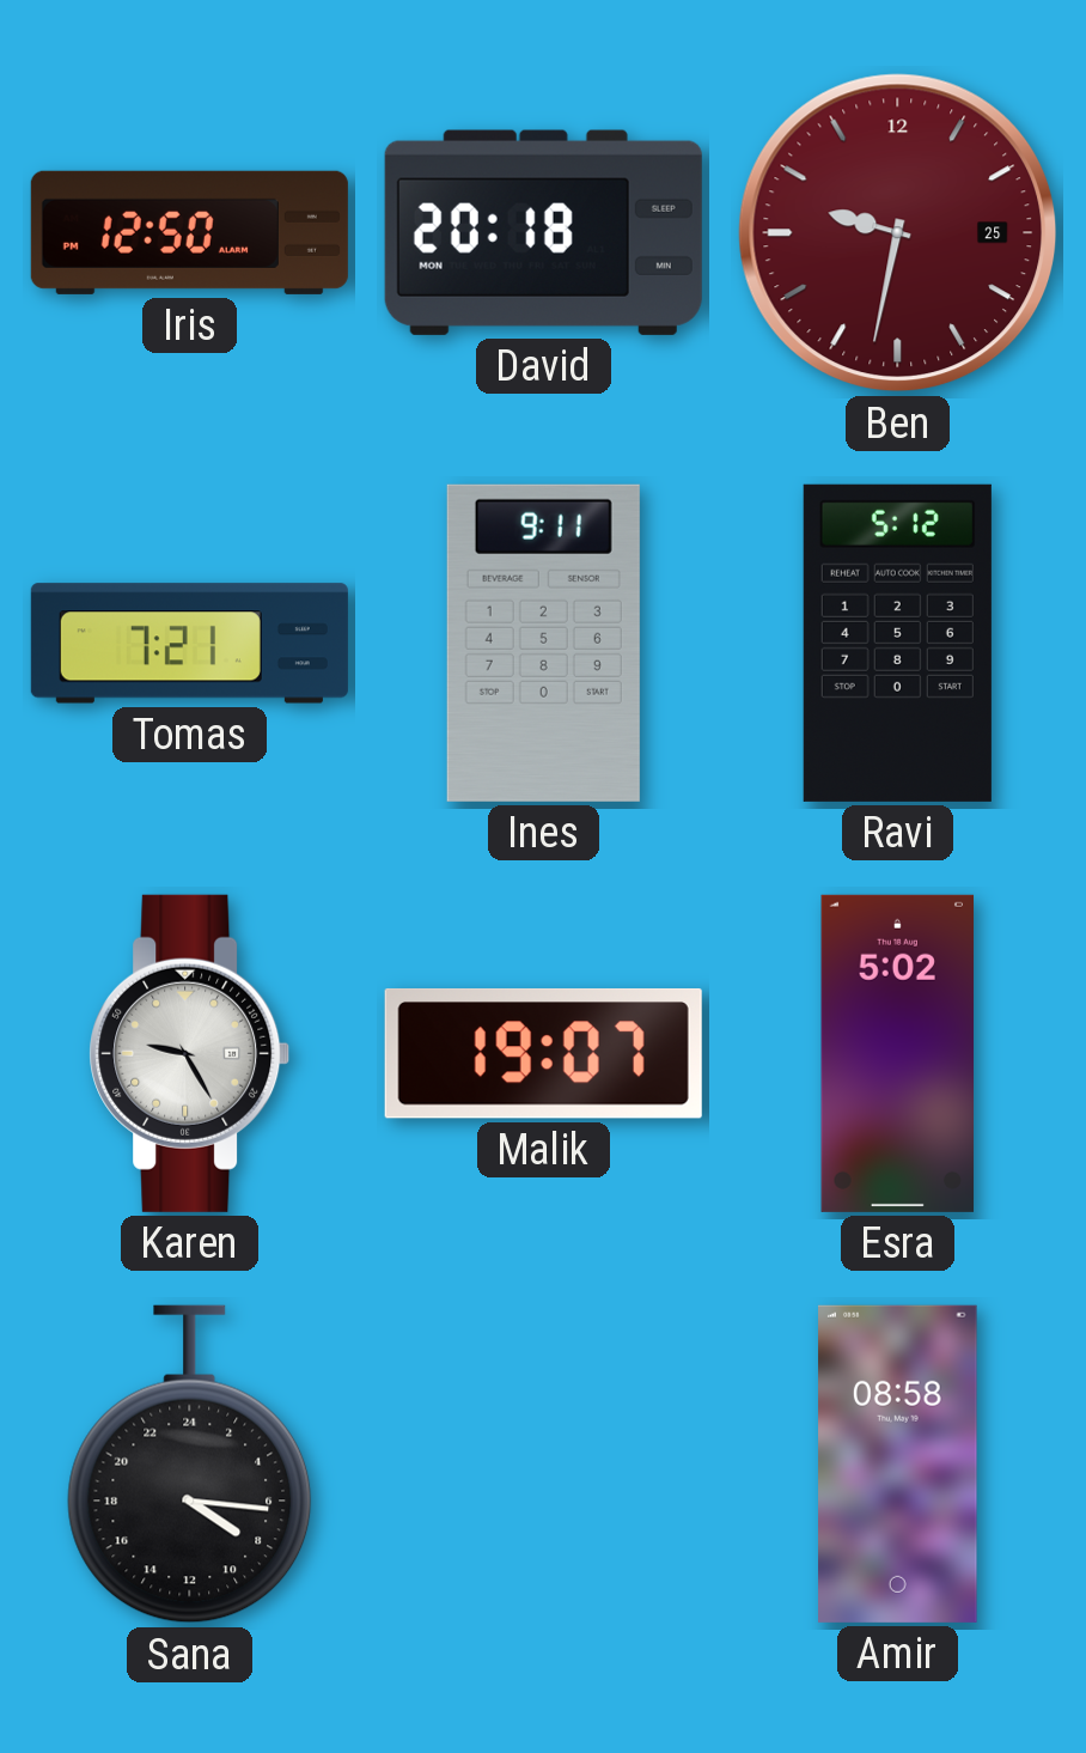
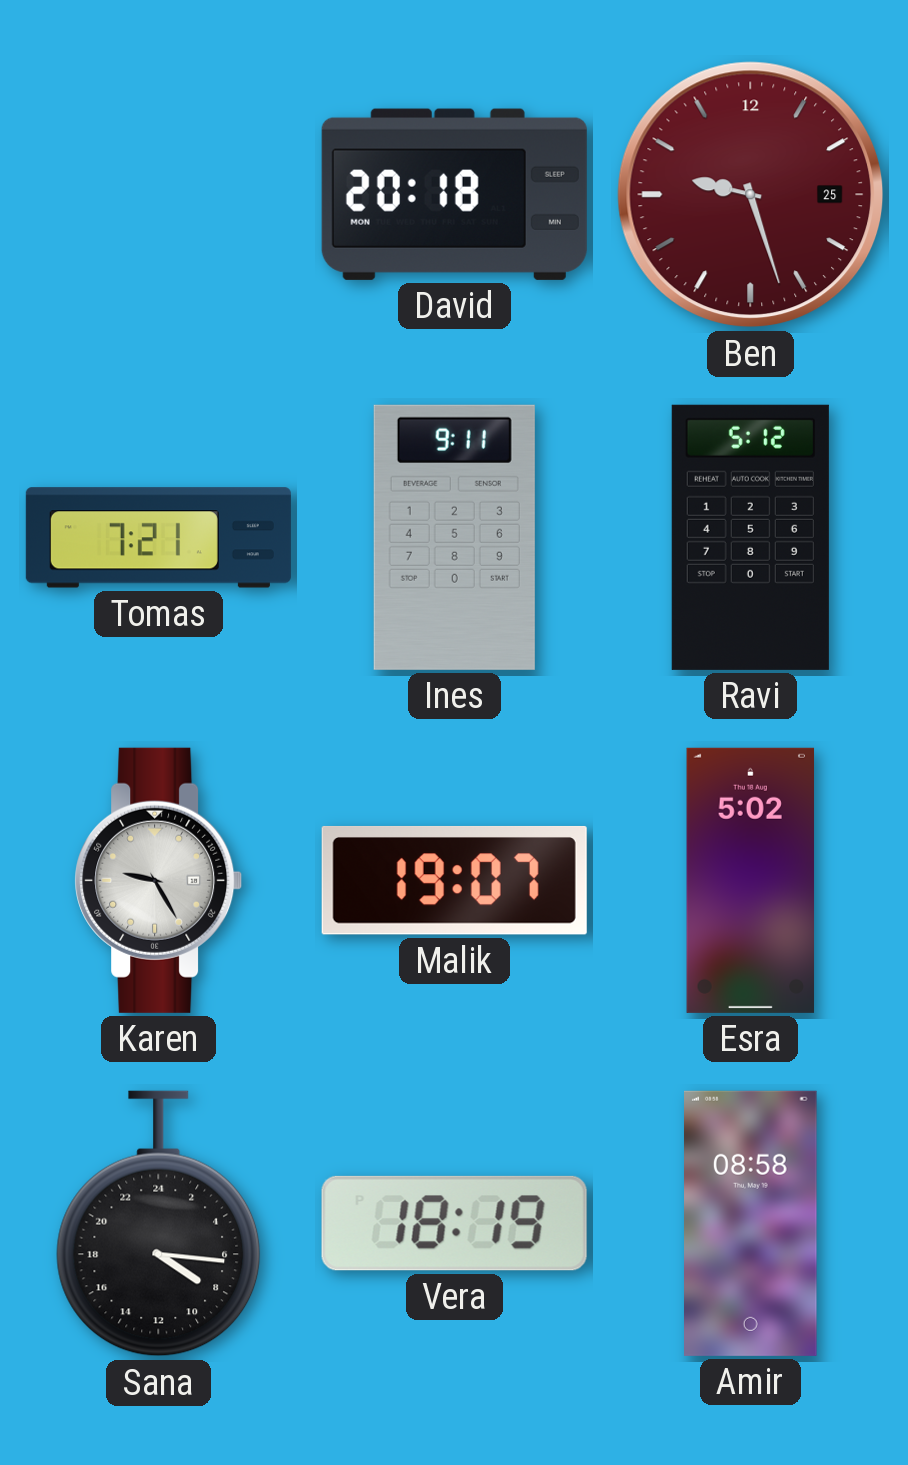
Iris: 12:50 -> none (189, 232)
Ben: 9:32 -> 9:27 (751, 195)
Vera: none -> 18:19 (454, 1223)
